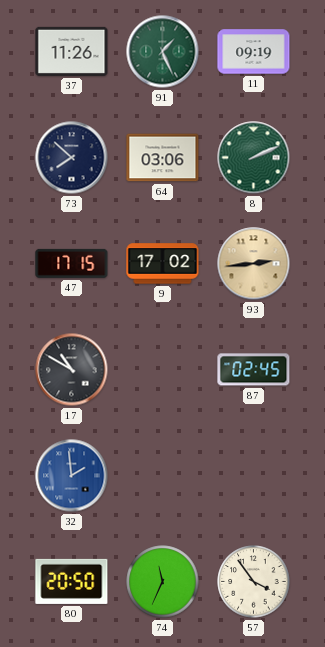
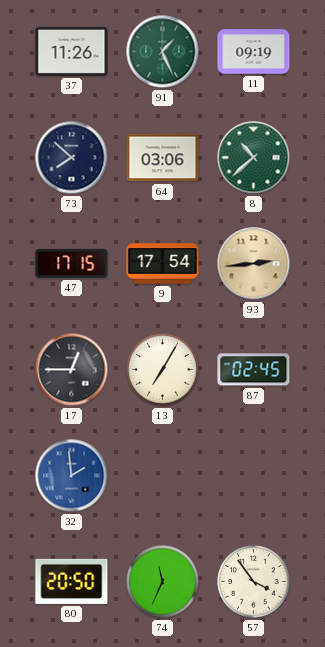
8: 2:11 -> 10:38 (254, 158)
9: 17:02 -> 17:54 (163, 264)
17: 10:50 -> 12:45 (72, 370)
13: none -> 7:05 (163, 370)
